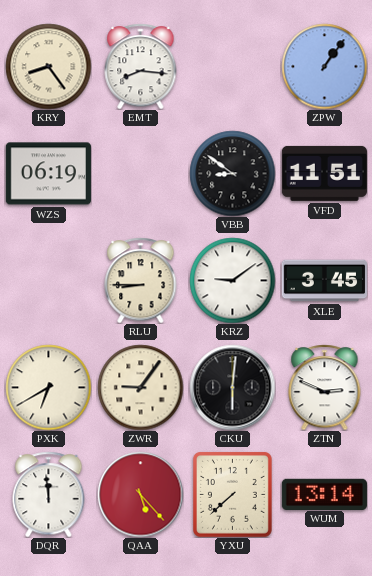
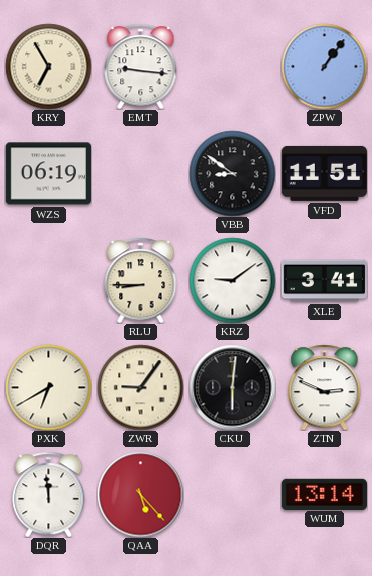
KRY: 8:24 -> 6:55 (48, 66)
EMT: 8:16 -> 9:16 (141, 66)
XLE: 3:45 -> 3:41 (324, 281)
YXU: 7:38 -> none (232, 494)
